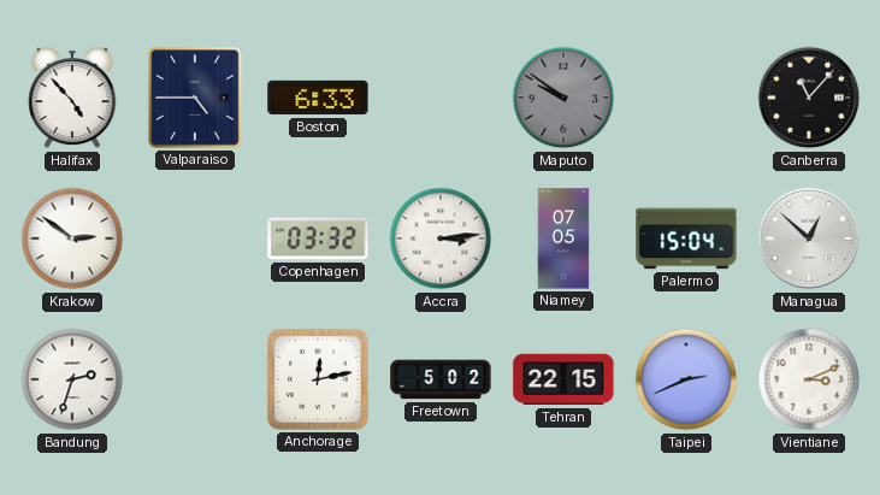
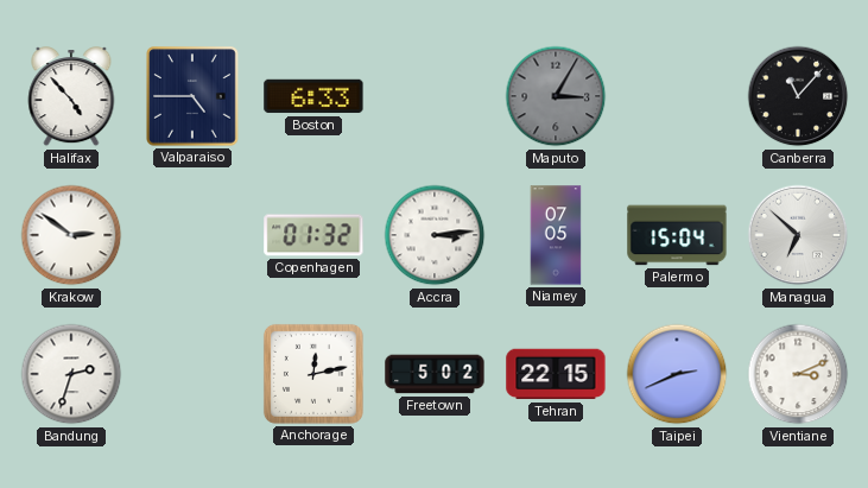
Maputo: 9:51 -> 3:05 (556, 96)
Copenhagen: 03:32 -> 01:32 (313, 235)
Managua: 12:52 -> 6:52 (798, 235)
